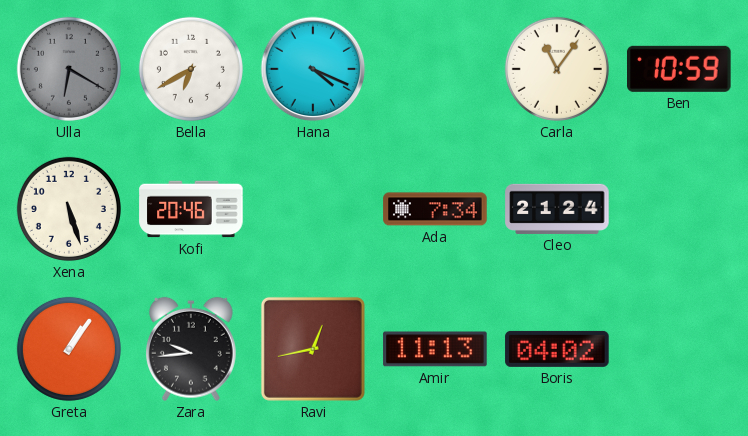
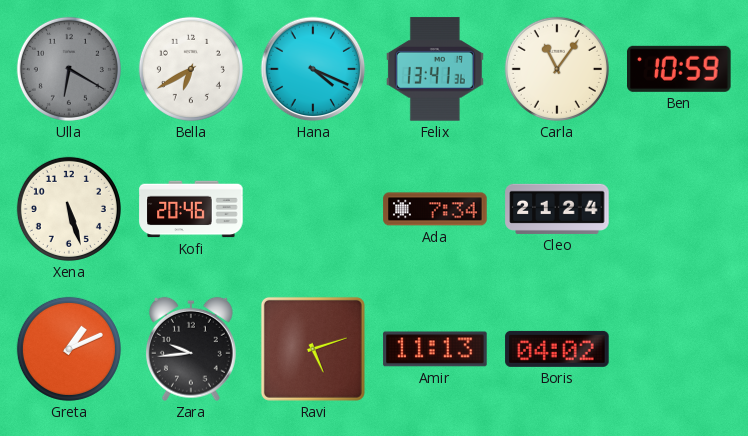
Felix: none -> 13:41 (435, 69)
Greta: 1:06 -> 1:11 (69, 349)
Ravi: 12:43 -> 5:12 (313, 349)
